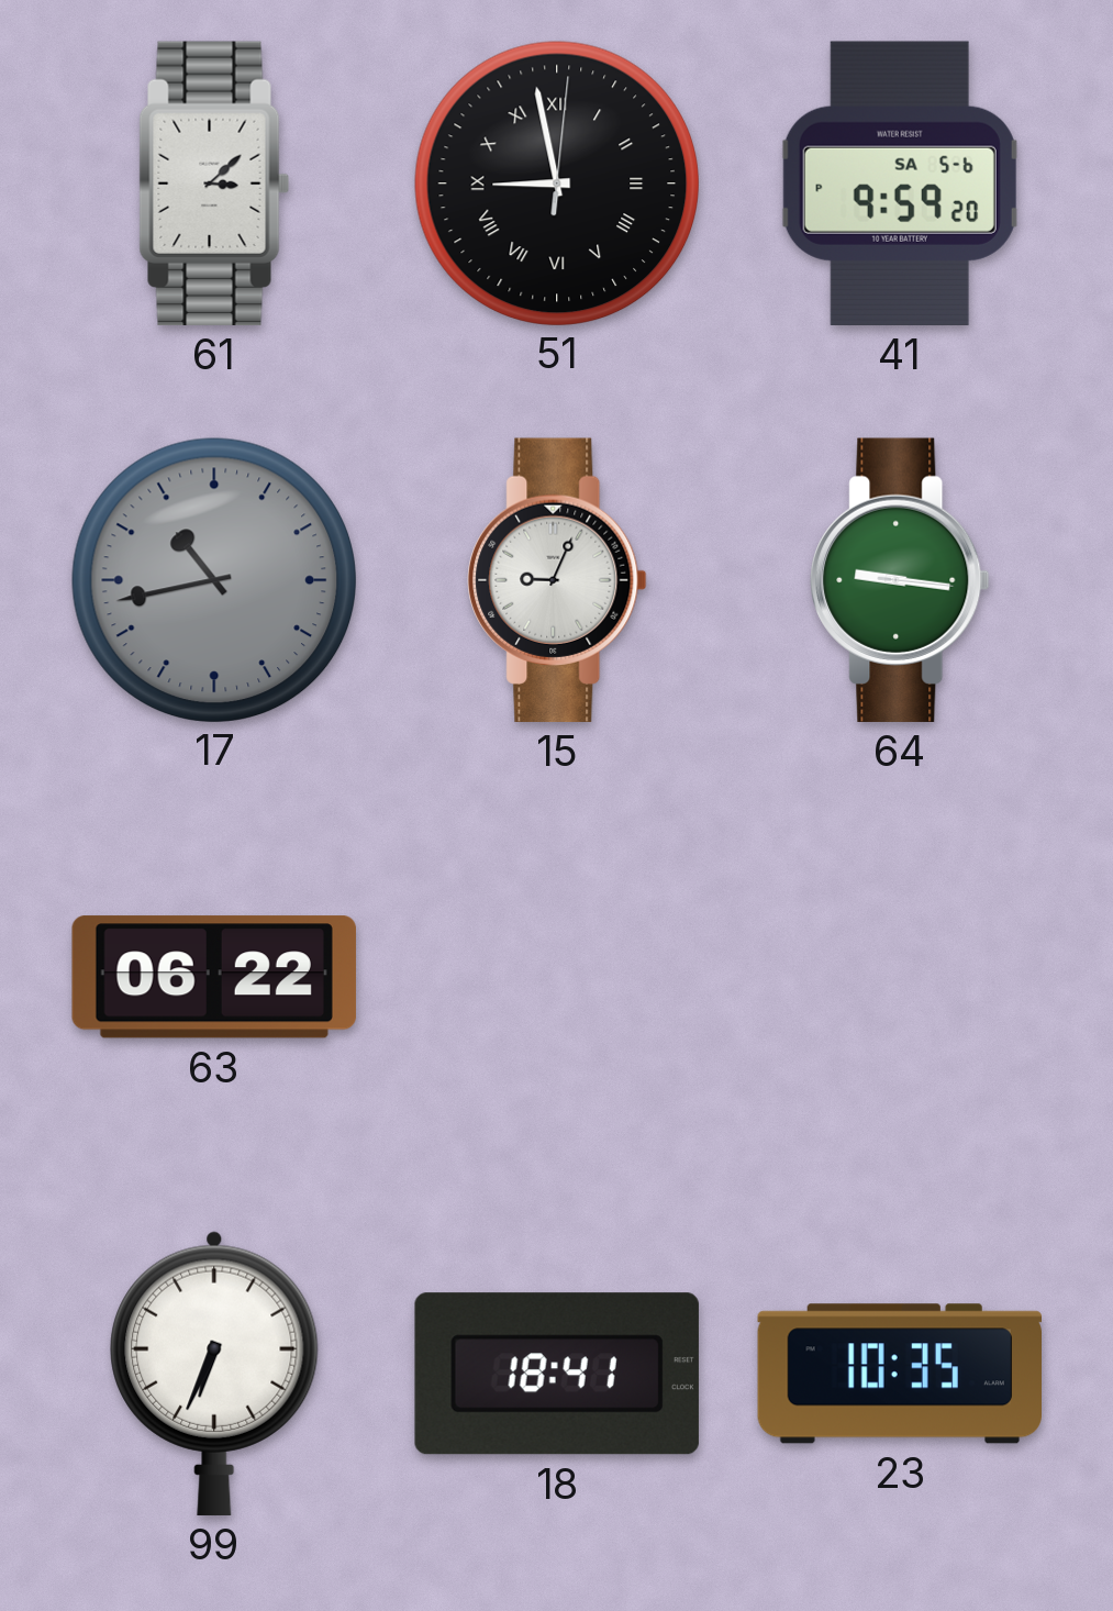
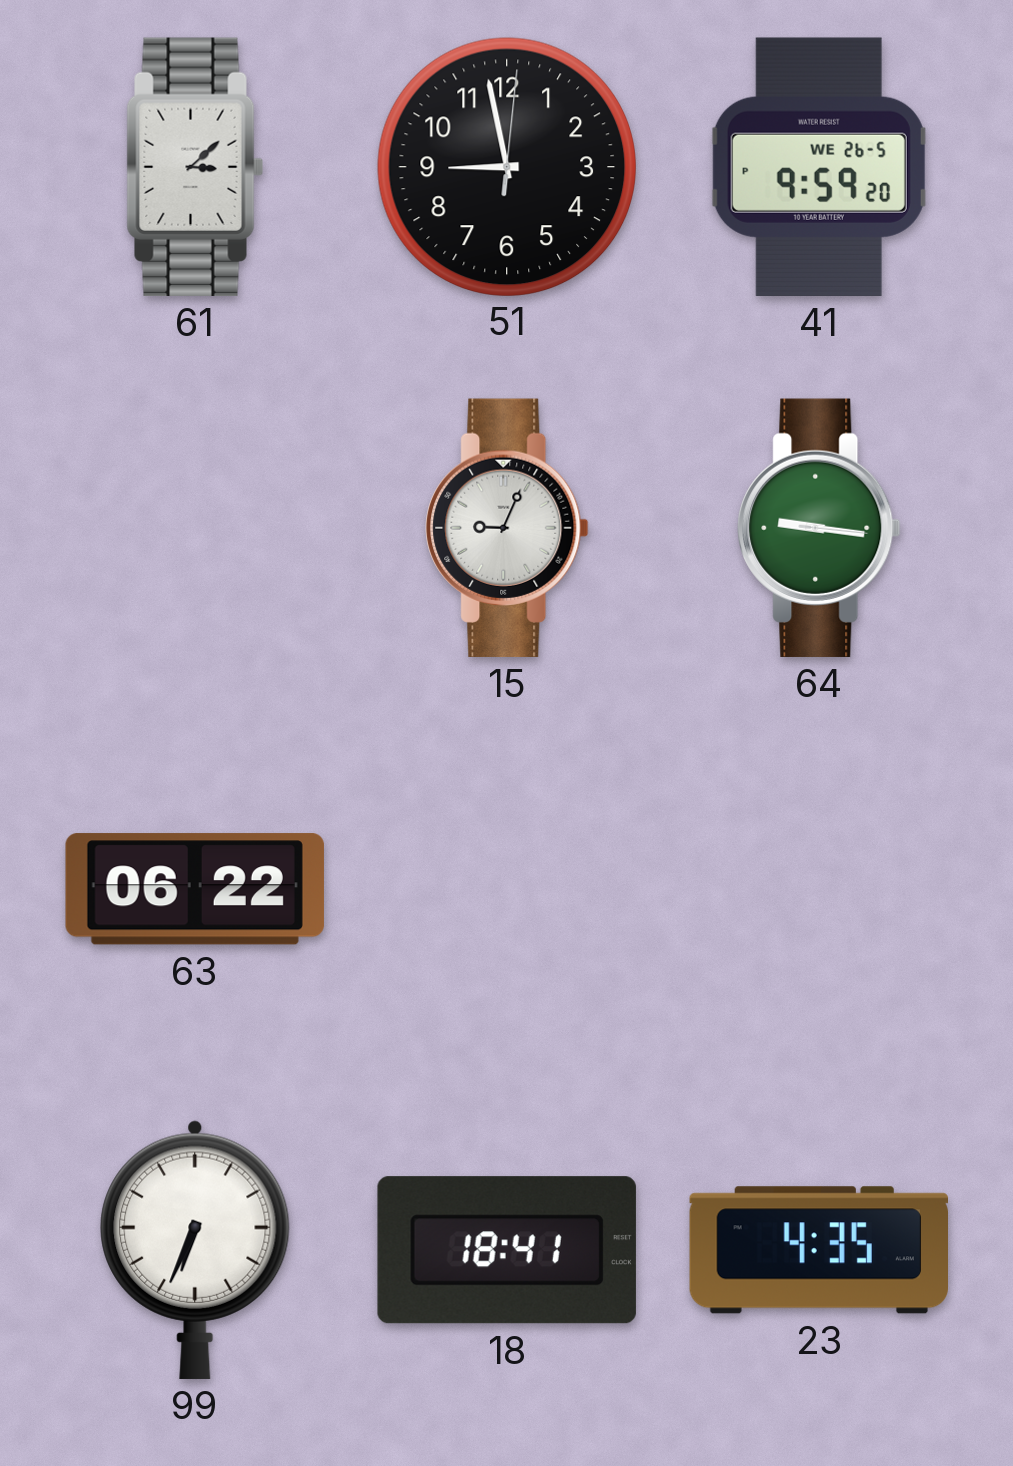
51 numerals: Roman -> Arabic (506, 166)
41 date: SA 5-6 -> WE 26-5 (819, 167)
17: 10:43 -> none (213, 579)
23: 10:35 -> 4:35 (818, 1250)
